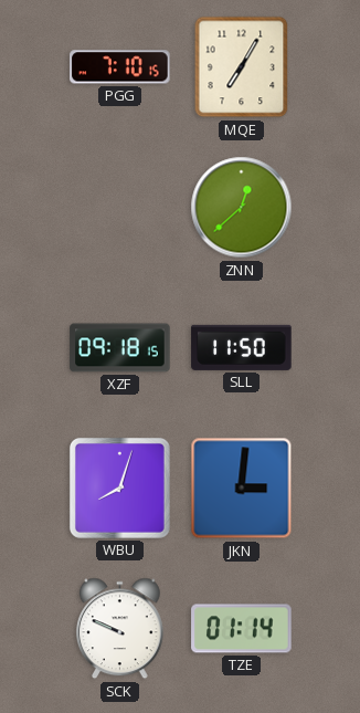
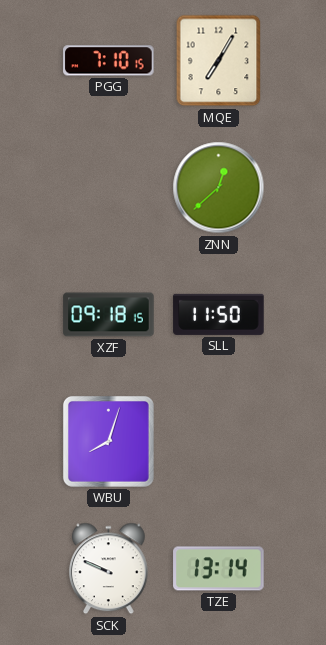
JKN: 3:01 -> none (242, 489)
TZE: 01:14 -> 13:14 (219, 569)
